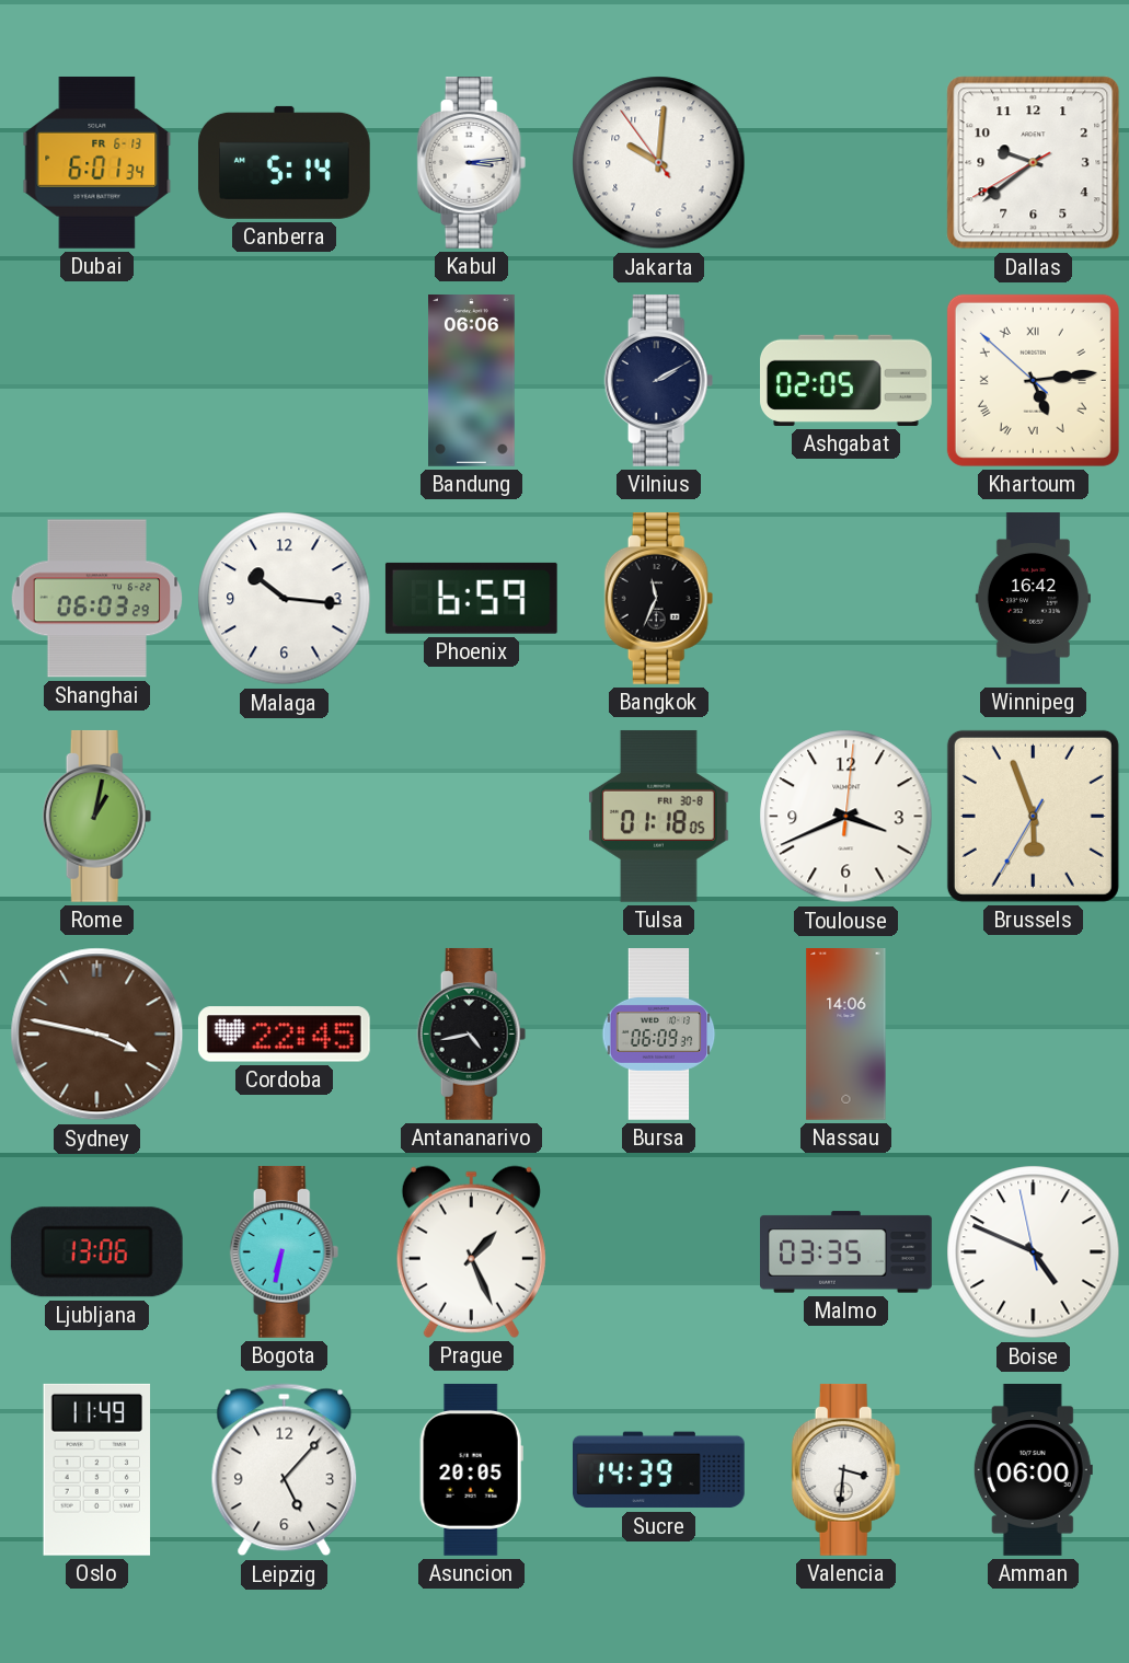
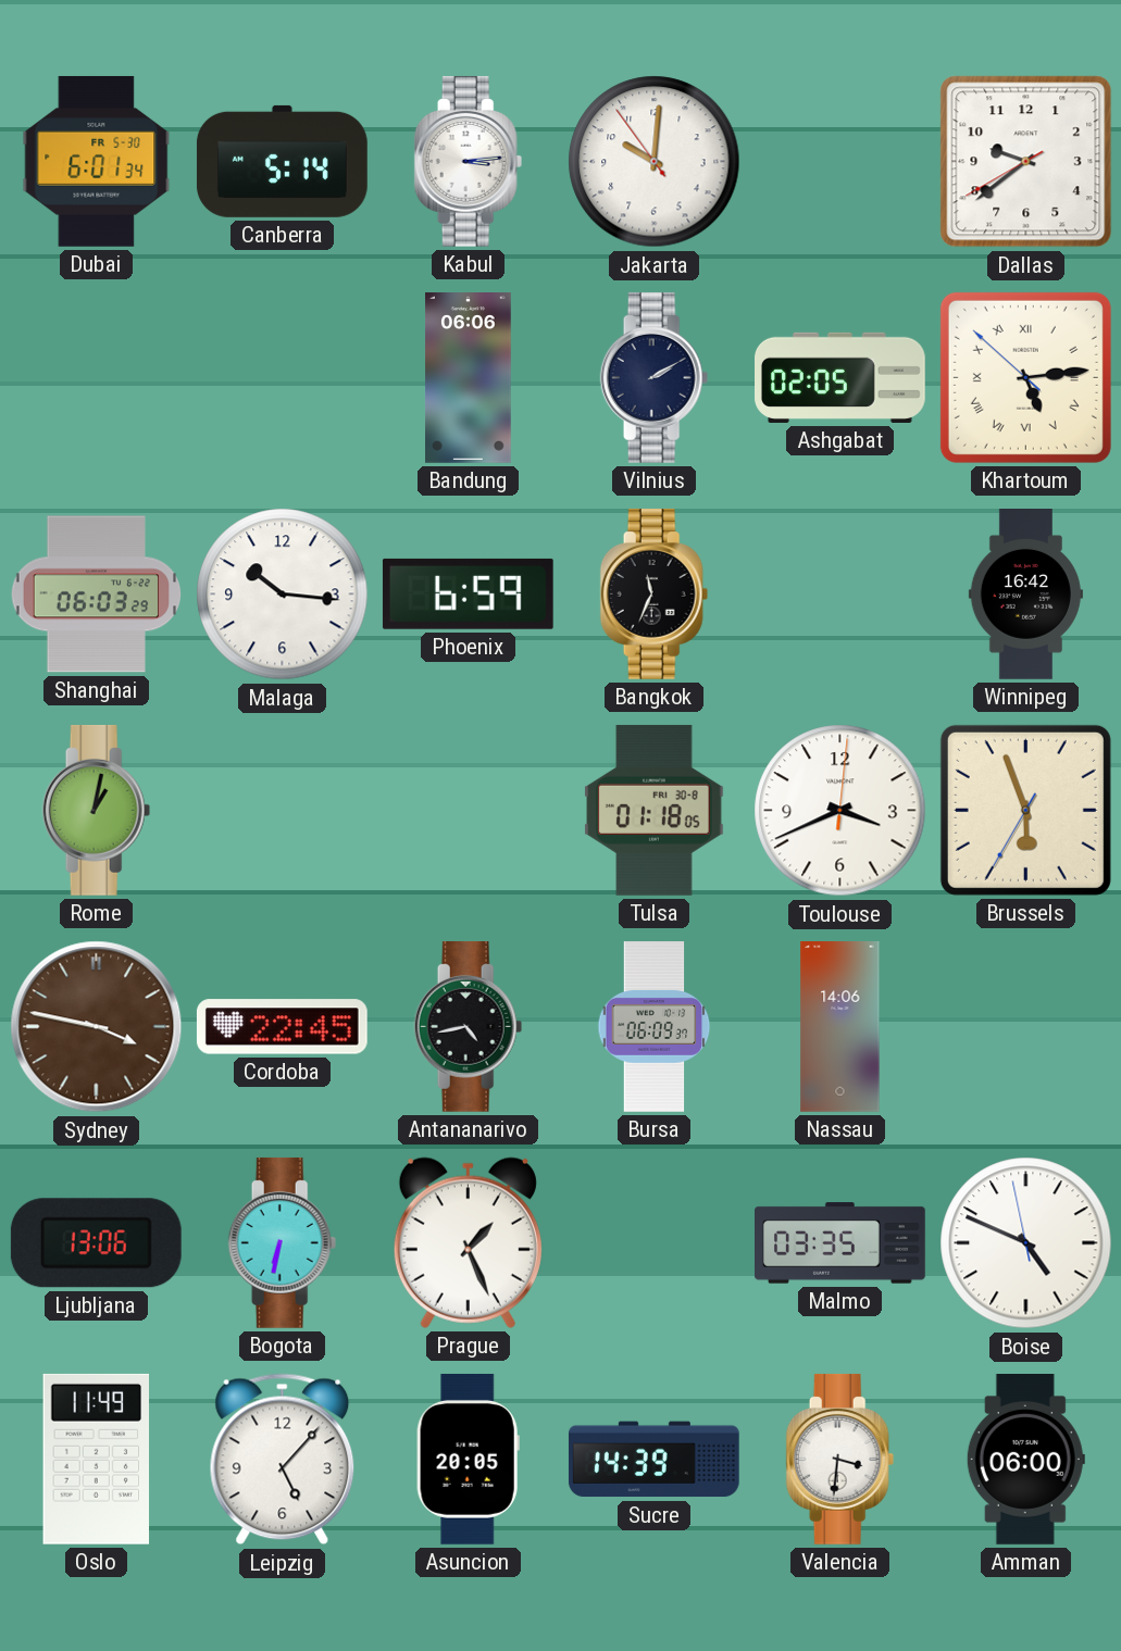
Dubai date: FR 6-13 -> FR 5-30 (97, 161)
